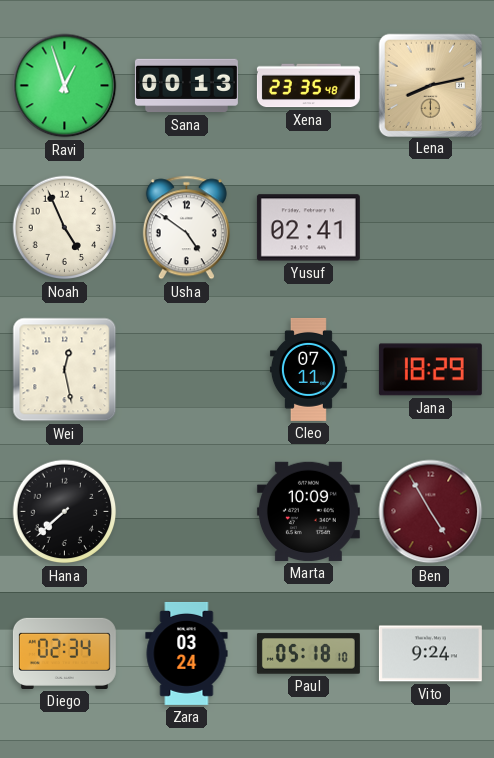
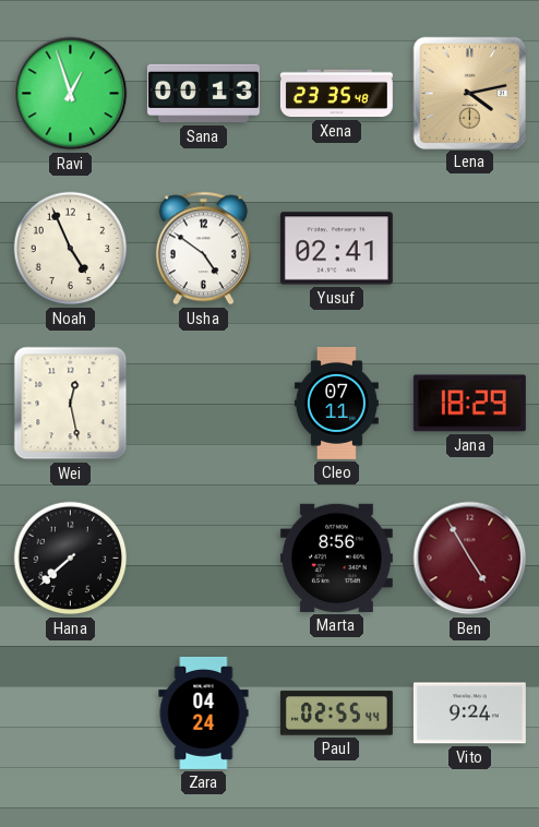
Lena: 8:13 -> 4:13 (469, 93)
Marta: 10:09 -> 8:56 (336, 558)
Diego: 02:34 -> none (64, 653)
Zara: 03:24 -> 04:24 (204, 712)
Paul: 05:18 -> 02:55 (336, 714)
